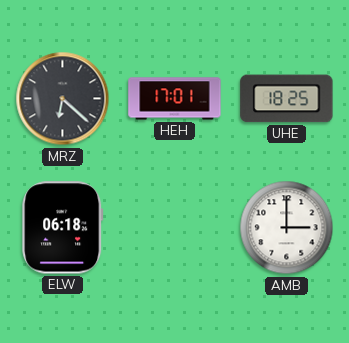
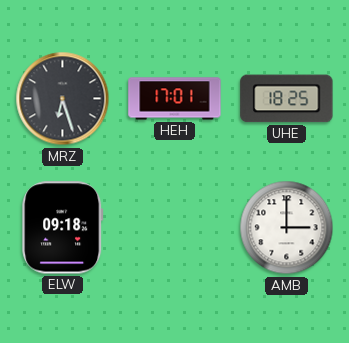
MRZ: 6:22 -> 6:27 (63, 99)
ELW: 06:18 -> 09:18 (63, 228)
